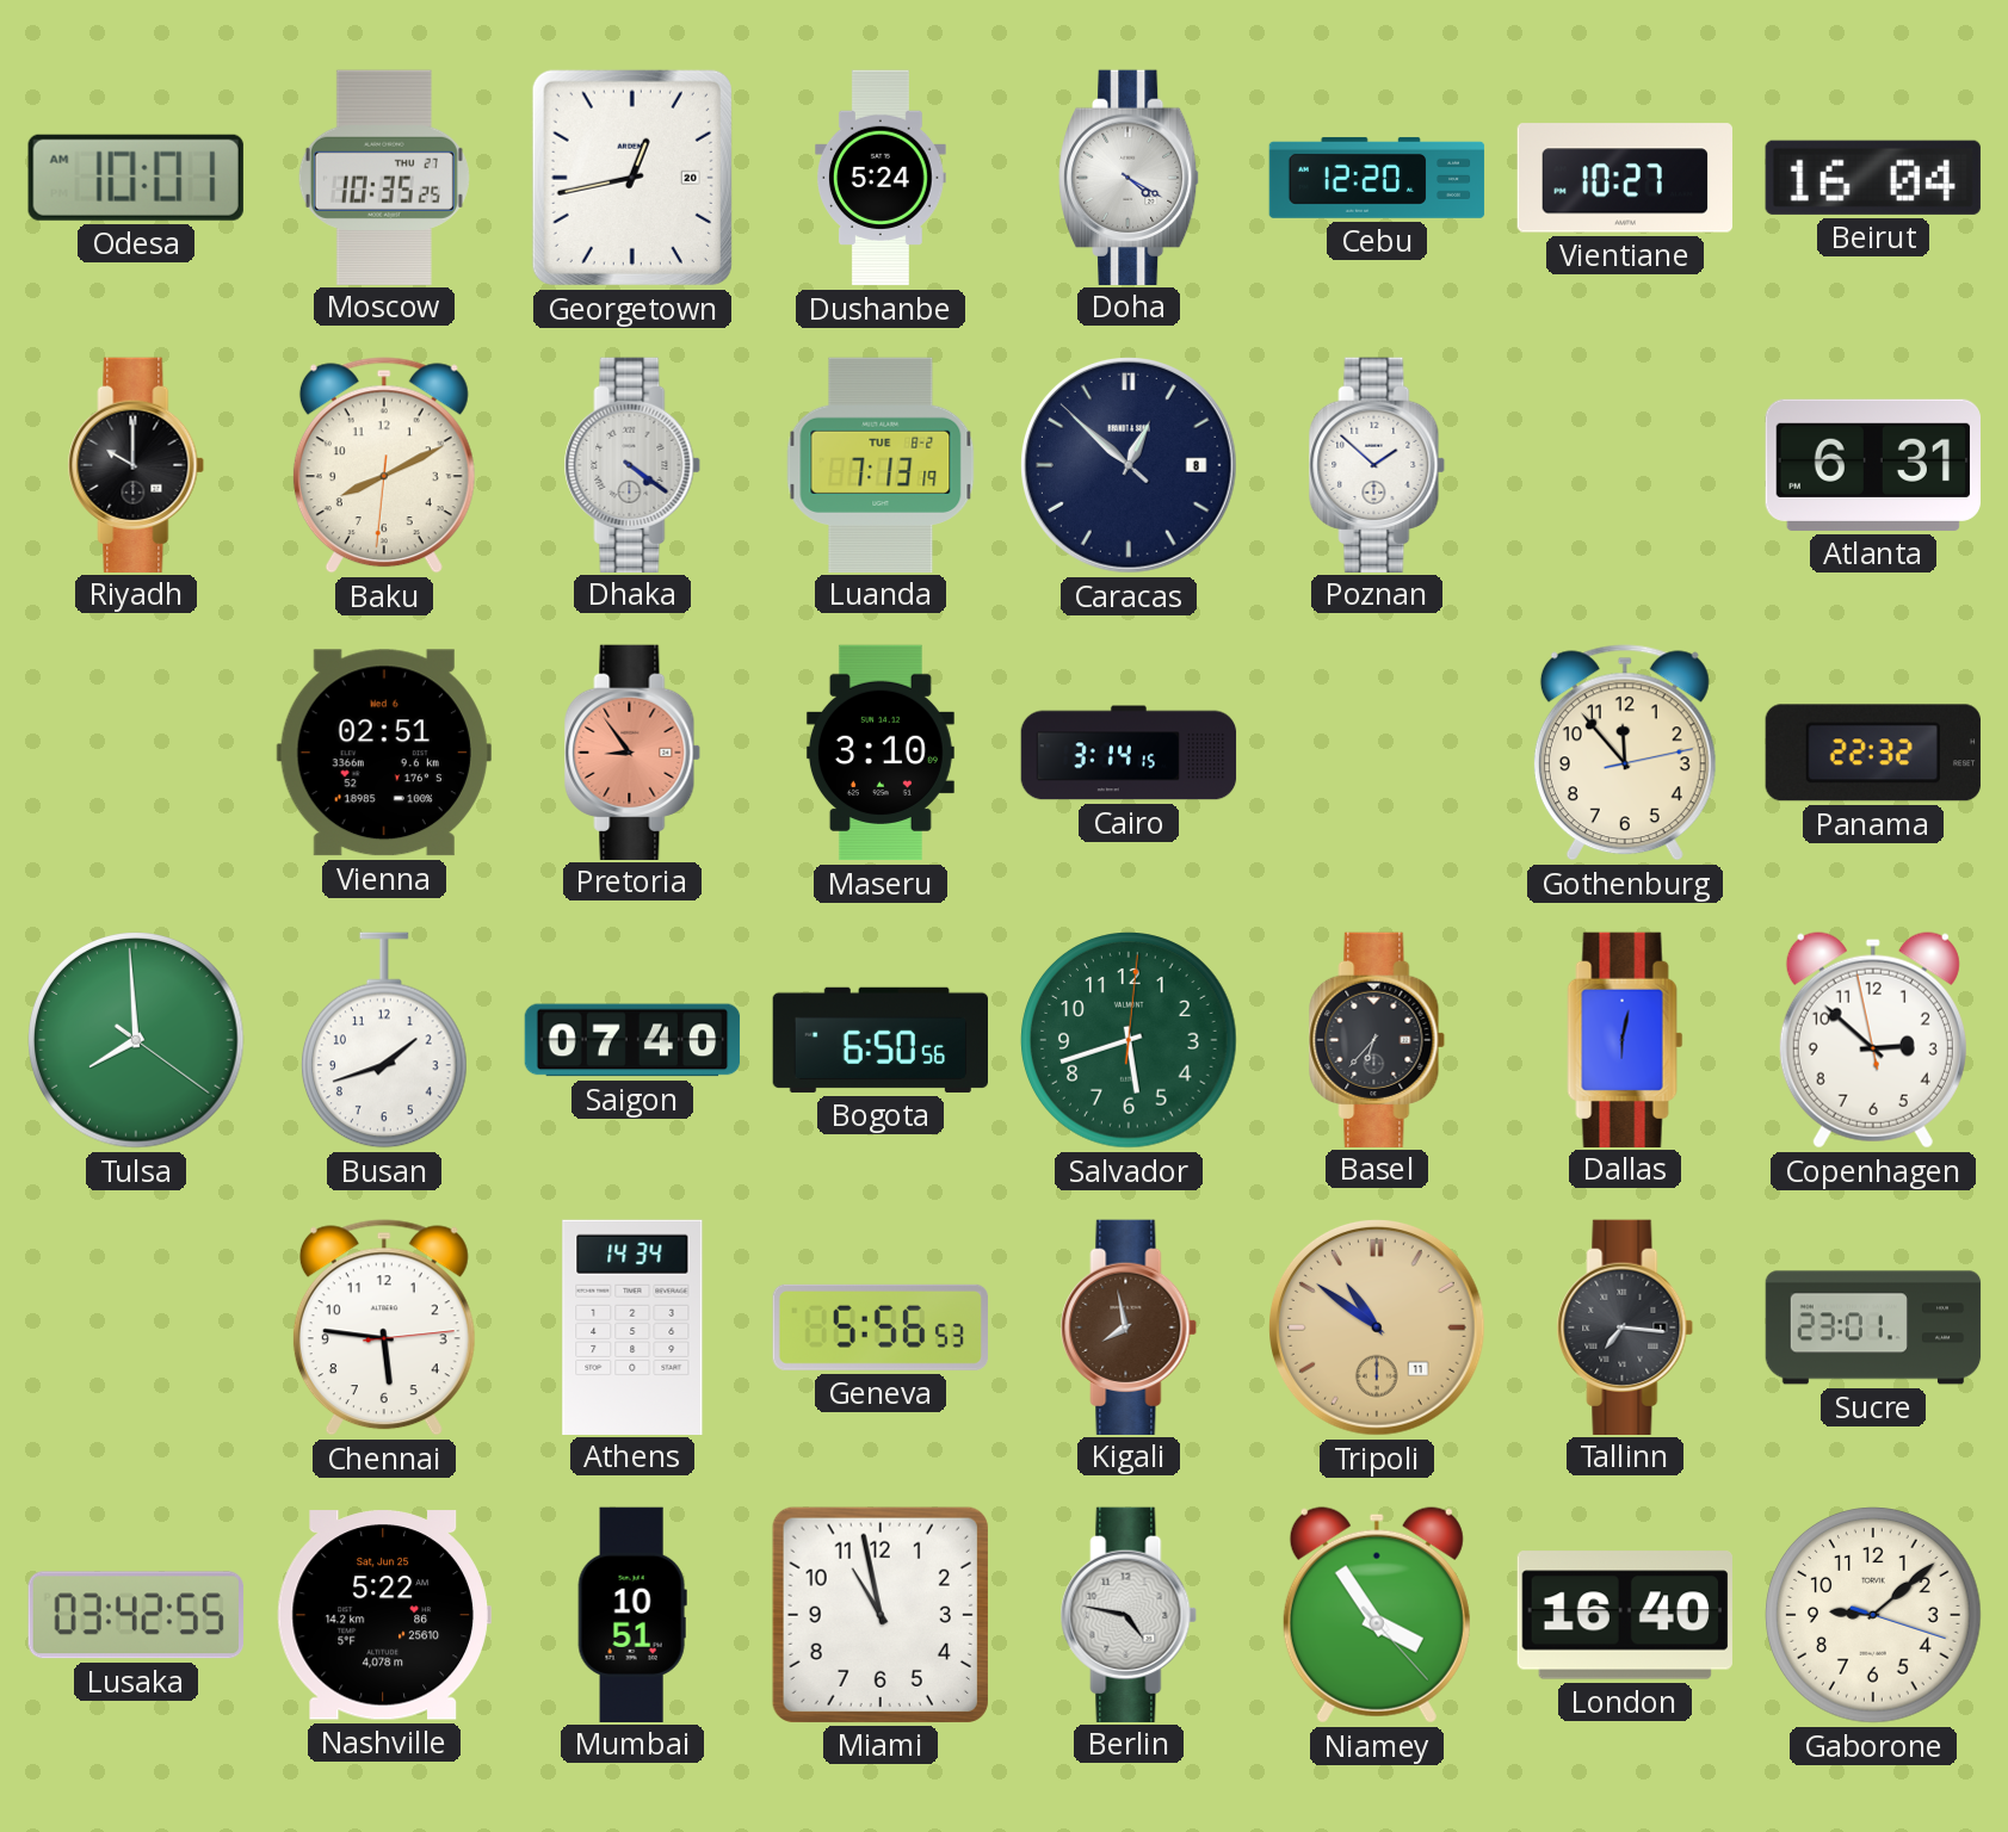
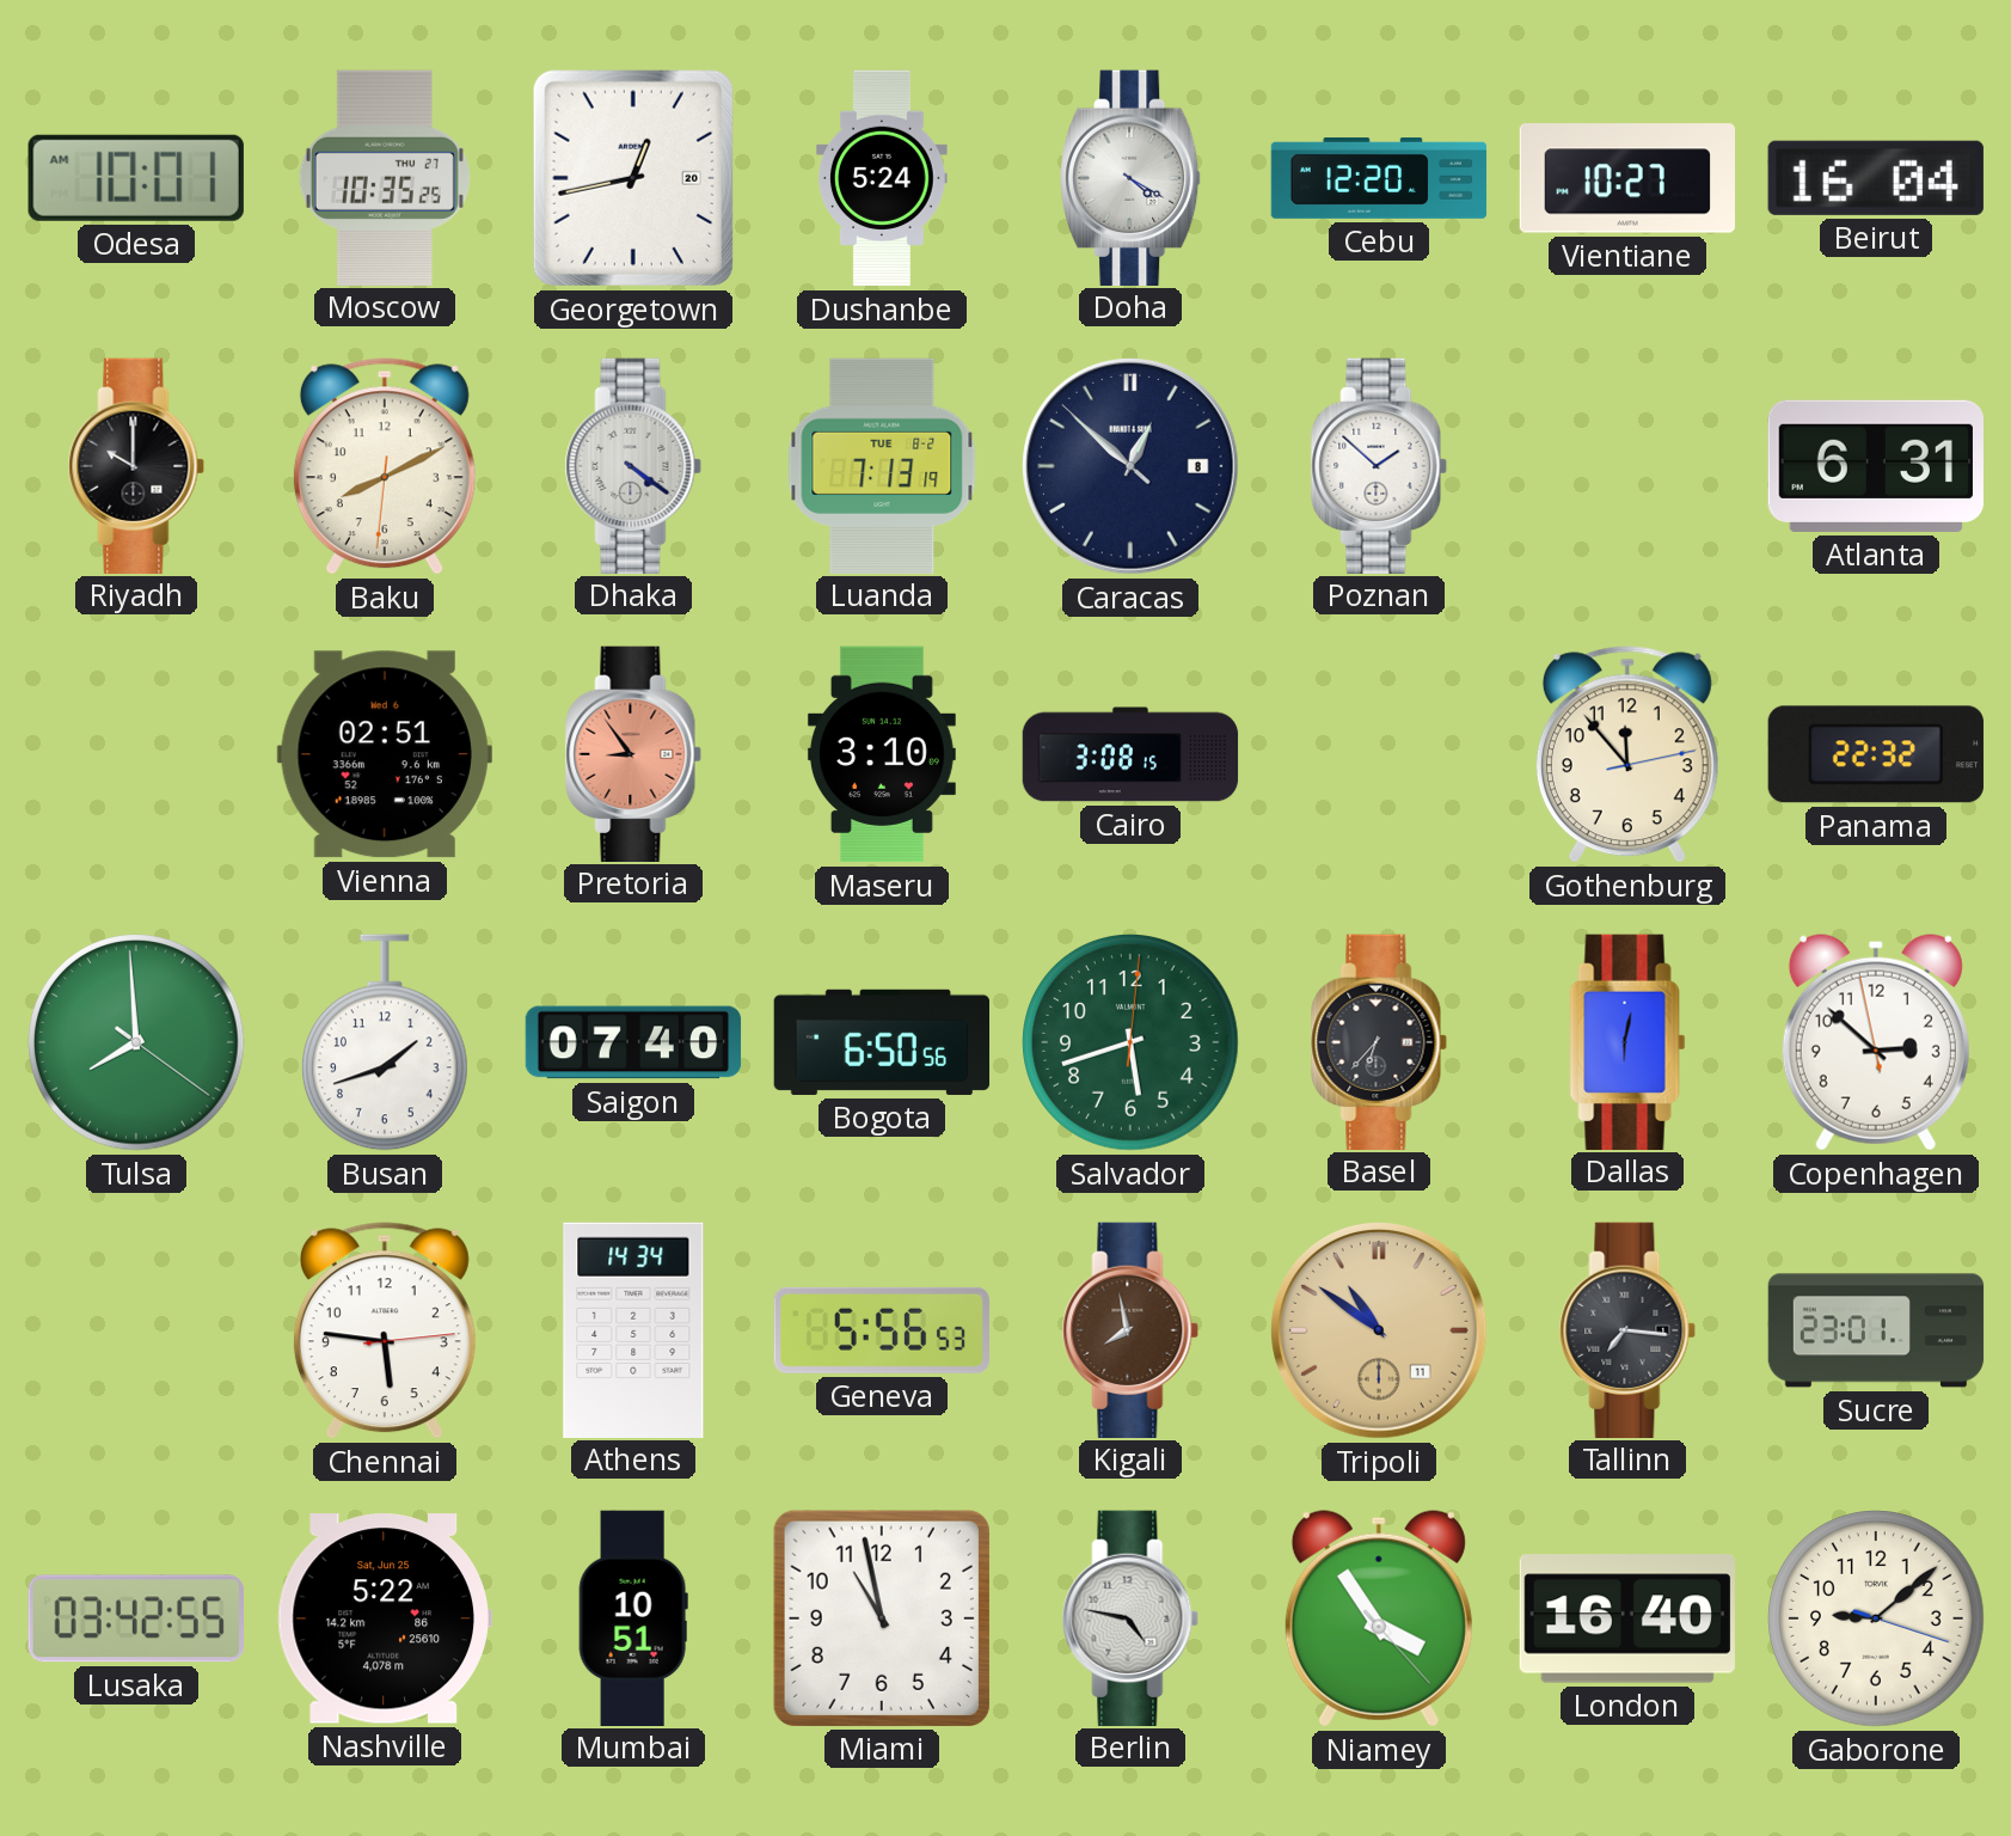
Cairo: 3:14 -> 3:08 (1130, 754)
